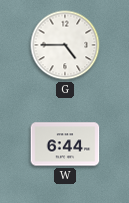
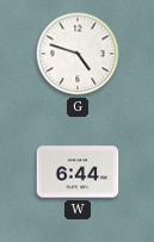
G: 4:45 -> 4:48 (78, 54)
